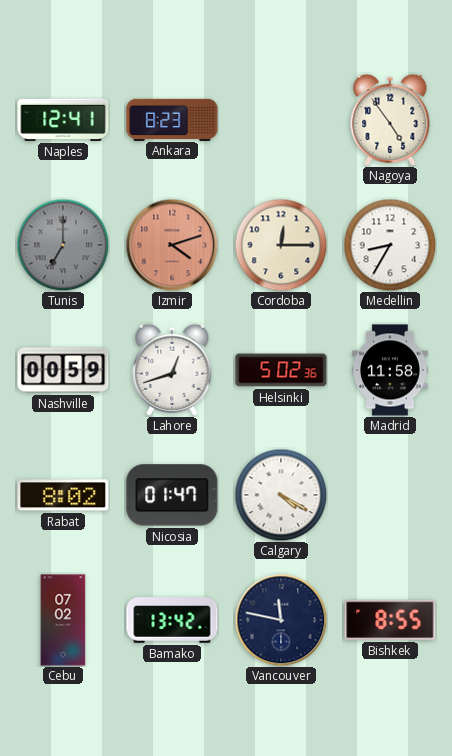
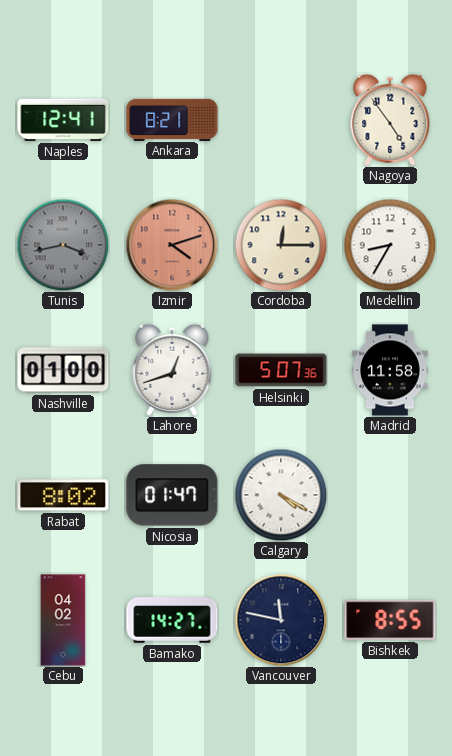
Ankara: 8:23 -> 8:21 (172, 119)
Tunis: 7:00 -> 3:43 (63, 245)
Nashville: 00:59 -> 01:00 (63, 370)
Helsinki: 5:02 -> 5:07 (281, 370)
Cebu: 07:02 -> 04:02 (63, 620)
Bamako: 13:42 -> 14:27 (172, 620)
